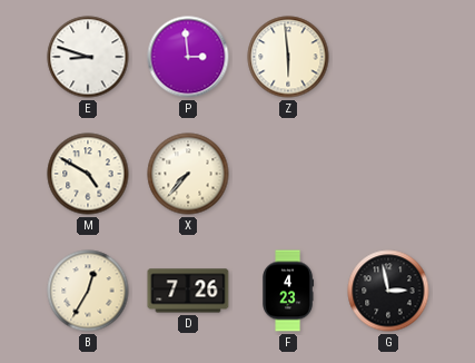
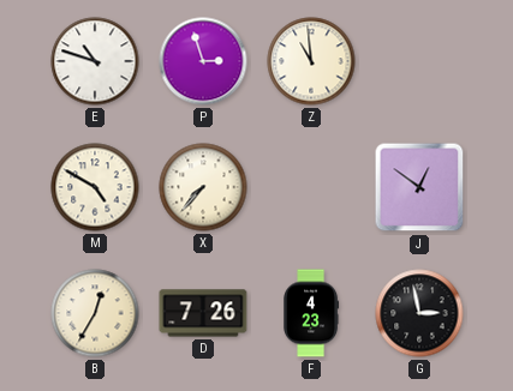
E: 8:48 -> 10:48 (95, 61)
P: 2:59 -> 2:57 (203, 61)
Z: 5:59 -> 10:59 (311, 61)
J: none -> 12:51 (419, 187)
